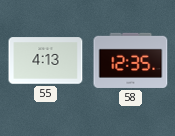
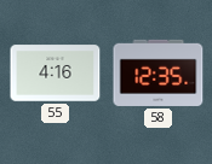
55: 4:13 -> 4:16 (56, 74)
